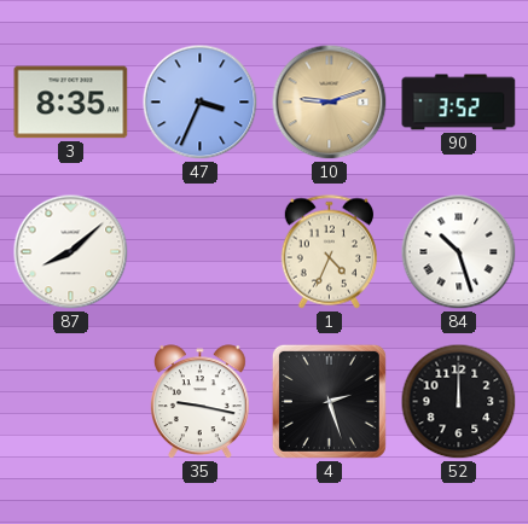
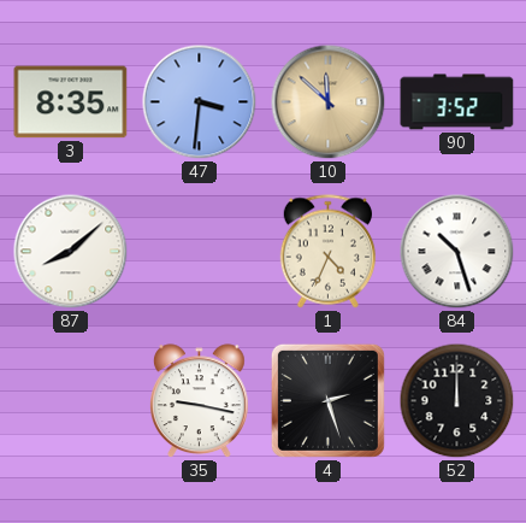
47: 3:34 -> 3:31 (200, 102)
10: 9:12 -> 11:52 (329, 102)
